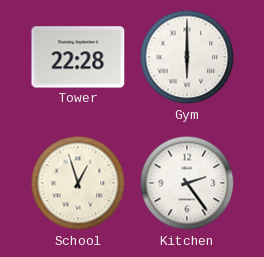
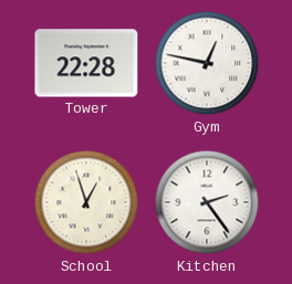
Gym: 6:00 -> 12:47 (207, 63)
